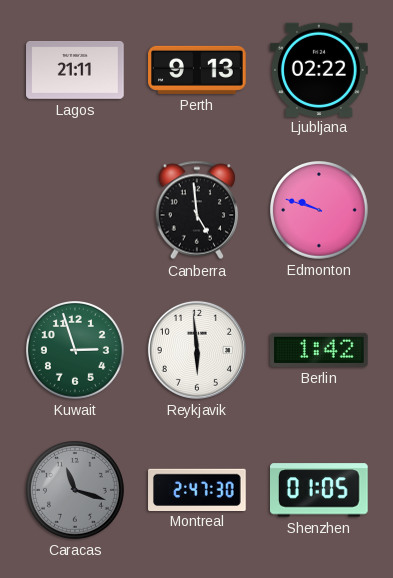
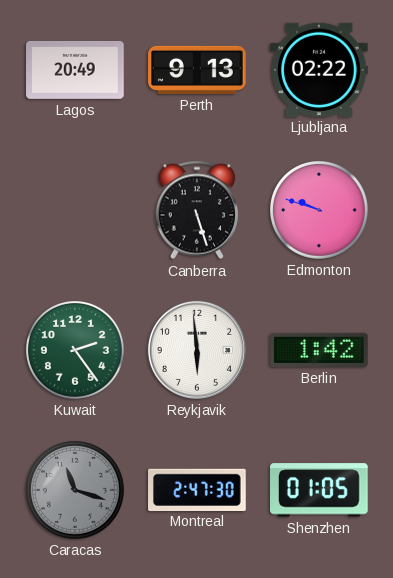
Lagos: 21:11 -> 20:49 (75, 71)
Canberra: 4:59 -> 5:27 (197, 210)
Kuwait: 2:57 -> 2:24 (76, 351)
